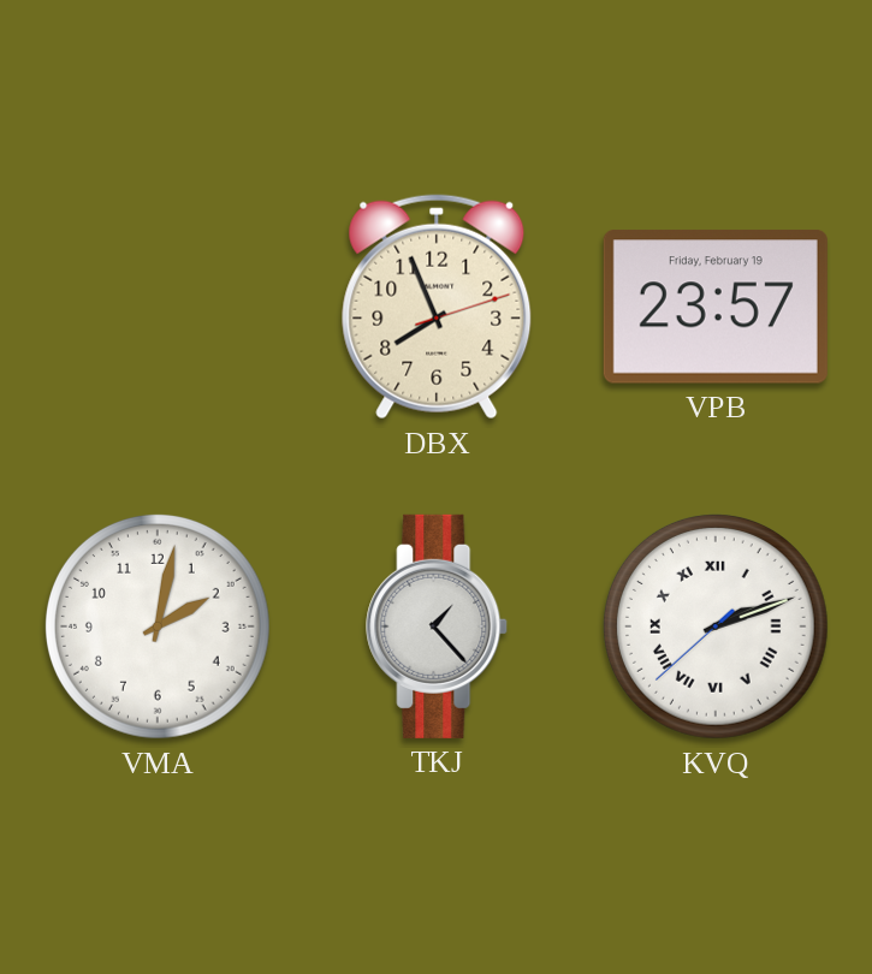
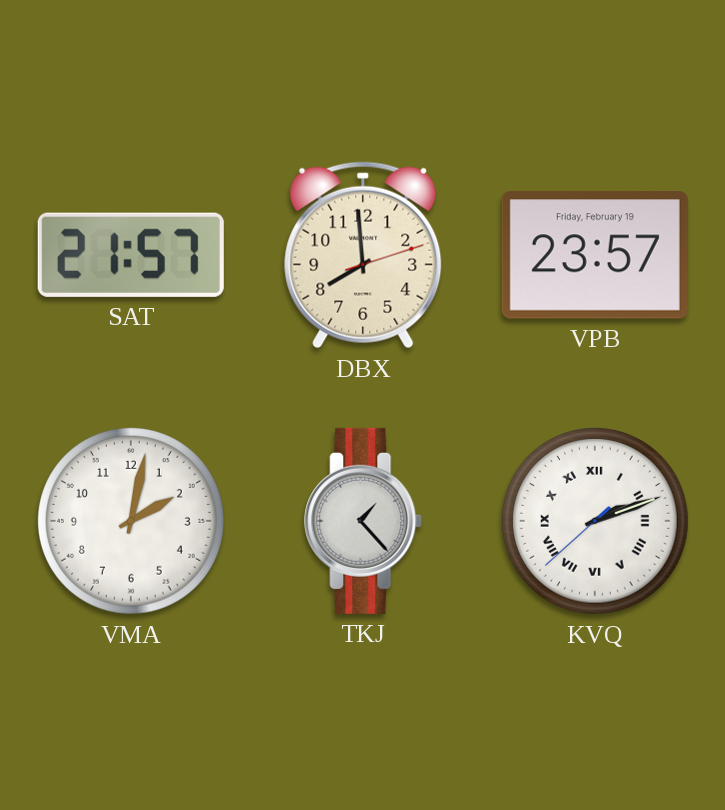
SAT: none -> 21:57 (131, 255)
DBX: 7:56 -> 7:59 (363, 255)
